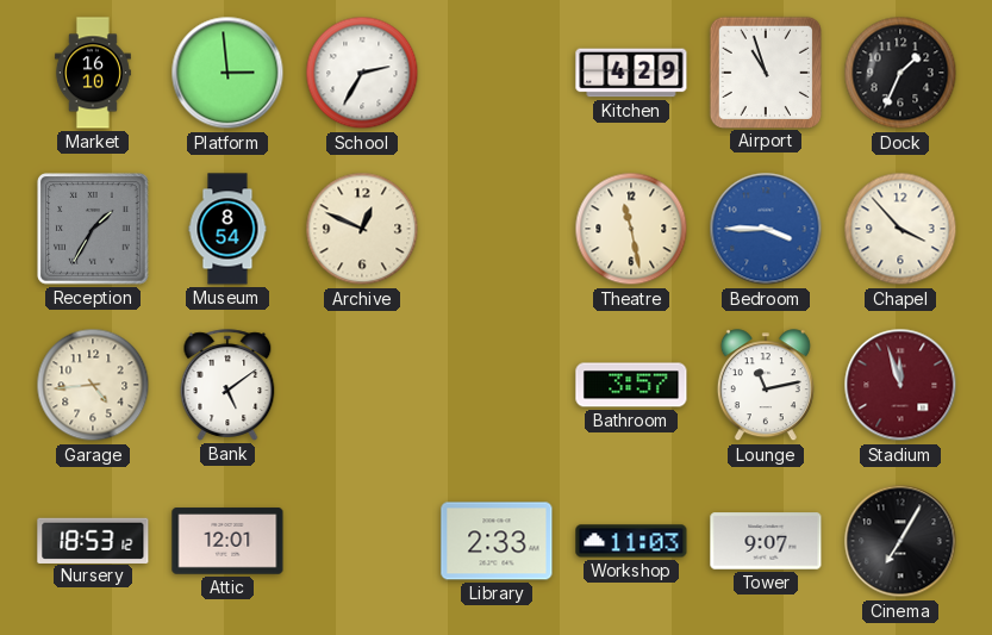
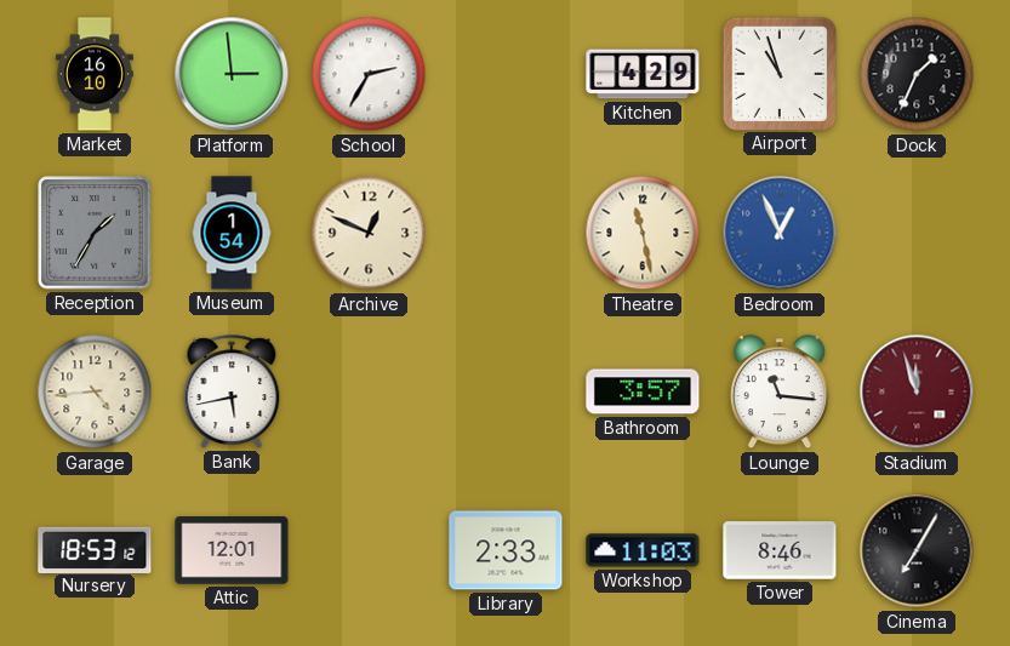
Museum: 8:54 -> 1:54 (232, 233)
Bedroom: 3:45 -> 12:56 (780, 233)
Chapel: 3:53 -> none (900, 229)
Bank: 5:09 -> 5:43 (232, 391)
Lounge: 11:13 -> 11:16 (780, 393)
Tower: 9:07 -> 8:46 (780, 550)
